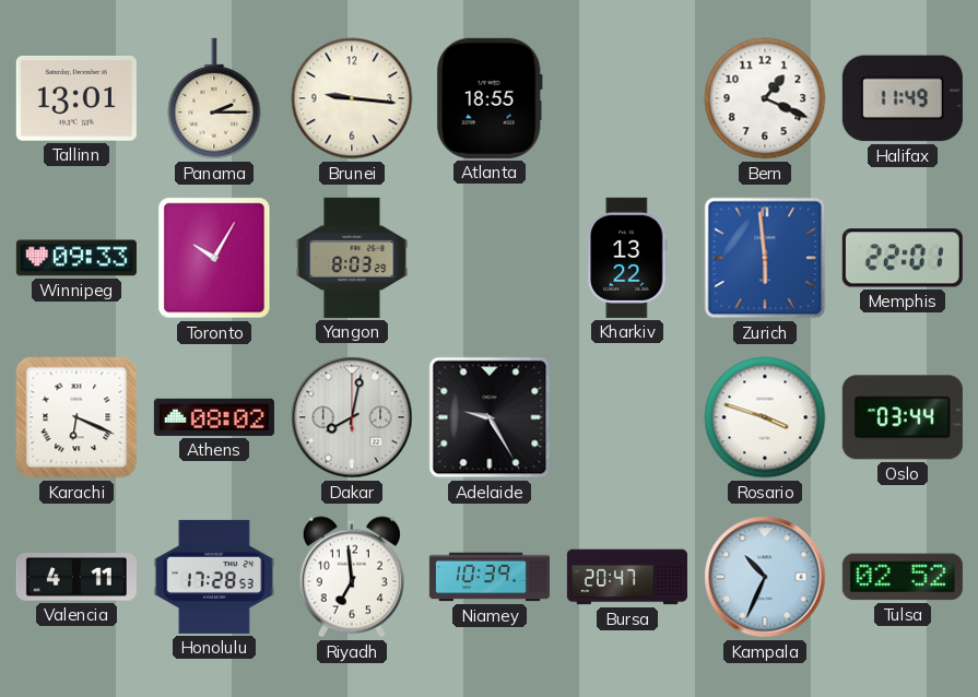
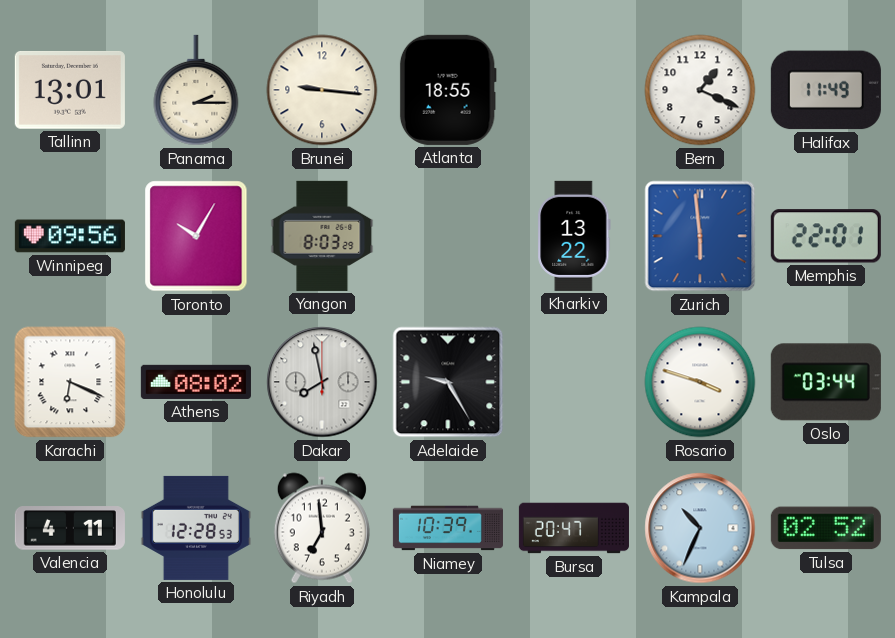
Winnipeg: 09:33 -> 09:56 (70, 236)
Dakar: 8:02 -> 7:58 (322, 382)
Honolulu: 17:28 -> 12:28 (196, 528)
